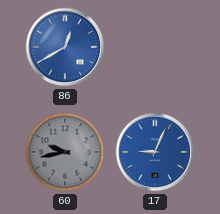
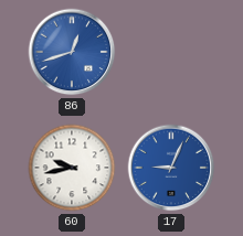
86: 12:40 -> 12:42 (72, 52)
60 dial: grey -> white (72, 168)
